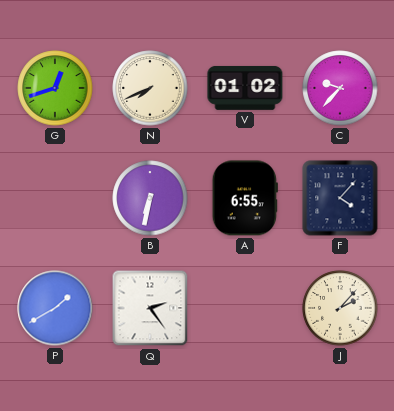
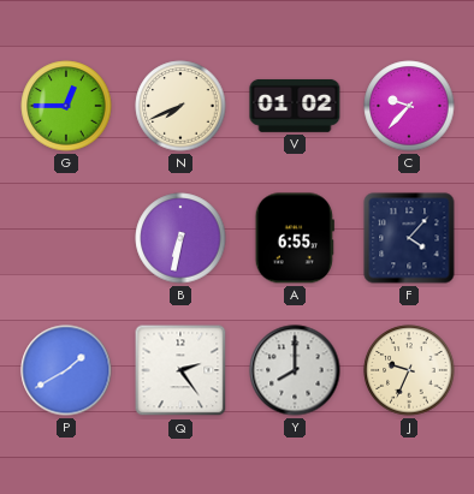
G: 12:42 -> 12:45 (66, 106)
Y: none -> 8:00 (295, 370)
J: 2:07 -> 9:34 (409, 370)
